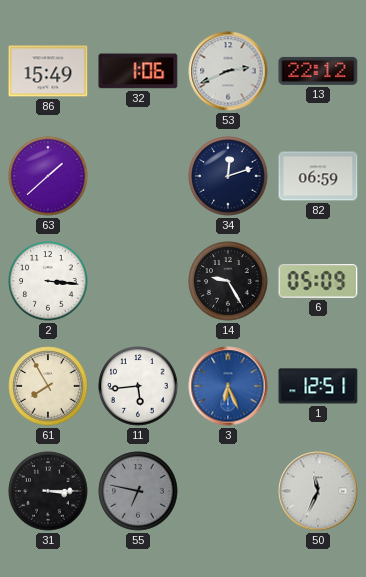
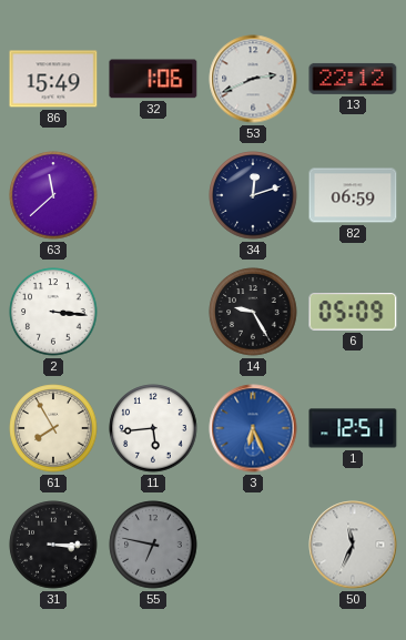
63: 1:38 -> 11:38 (53, 195)
